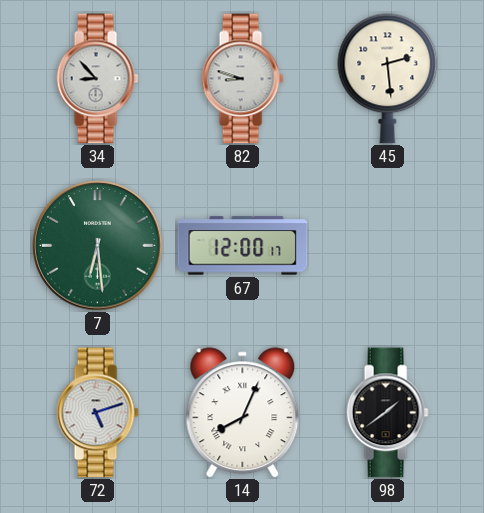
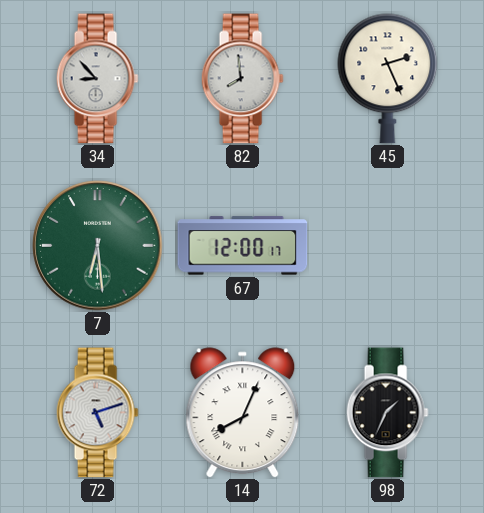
82: 8:48 -> 7:59 (242, 79)
45: 2:29 -> 2:26 (388, 79)
98: 1:39 -> 1:34 (387, 413)
